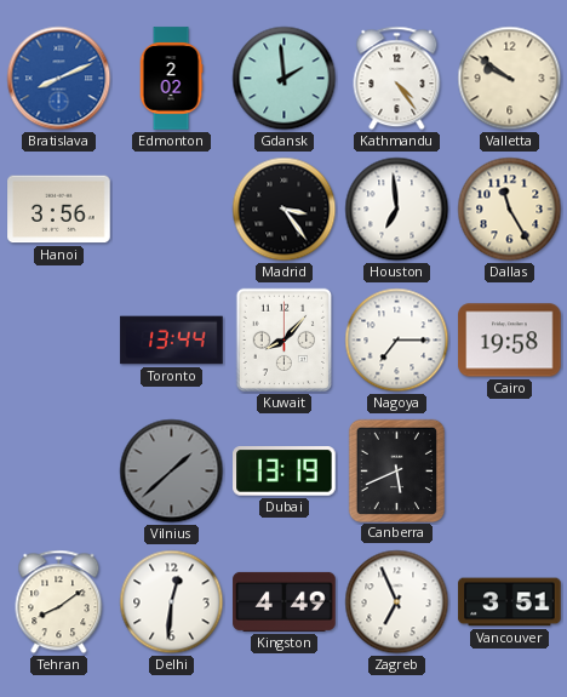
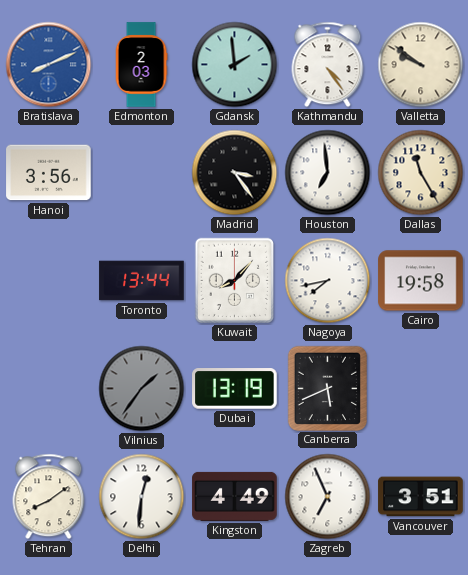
Edmonton: 2:02 -> 2:03 (141, 65)
Nagoya: 7:15 -> 7:43 (328, 281)
Vilnius: 1:38 -> 1:36 (142, 389)
